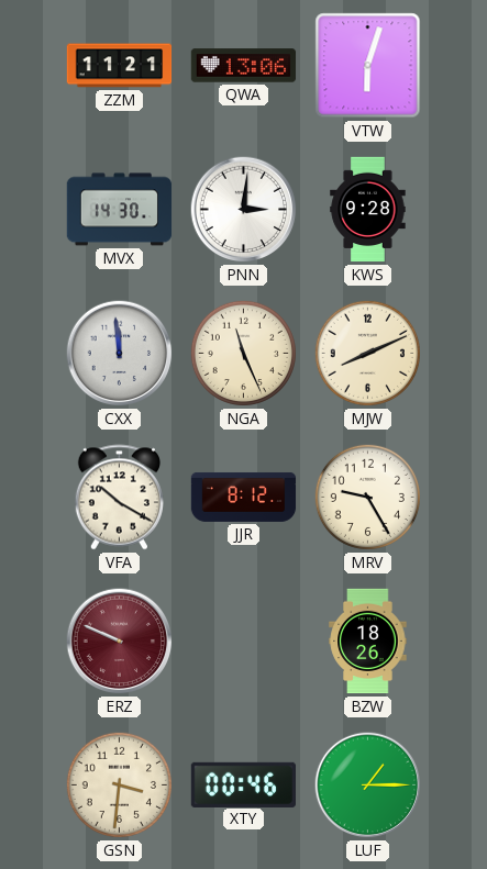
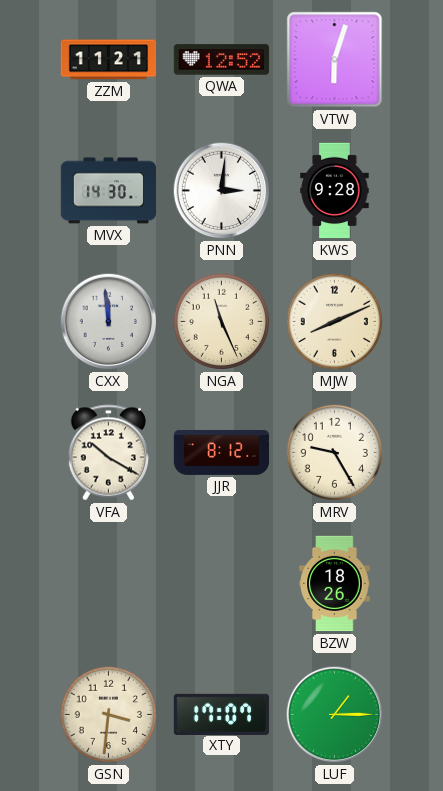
QWA: 13:06 -> 12:52 (222, 60)
ERZ: 9:49 -> none (120, 642)
XTY: 00:46 -> 17:07 (221, 714)
